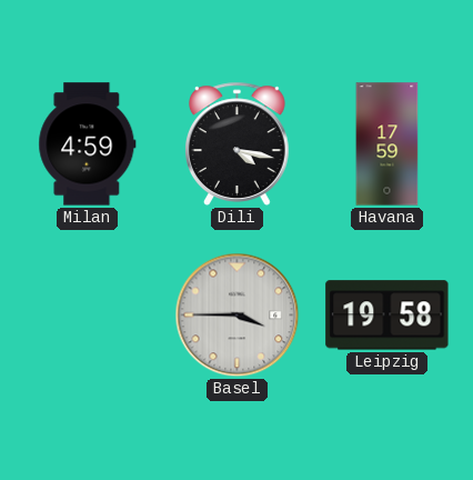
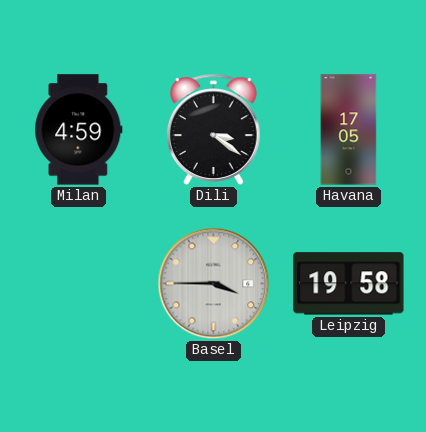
Dili: 4:17 -> 3:21 (214, 129)
Havana: 17:59 -> 17:05 (349, 130)
